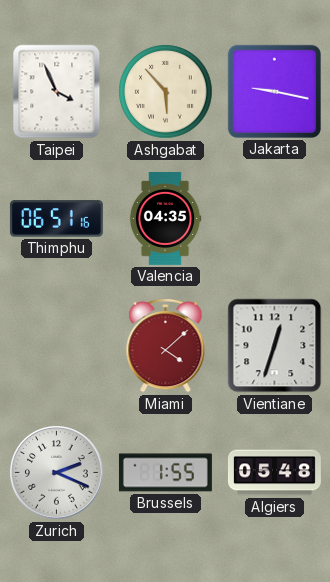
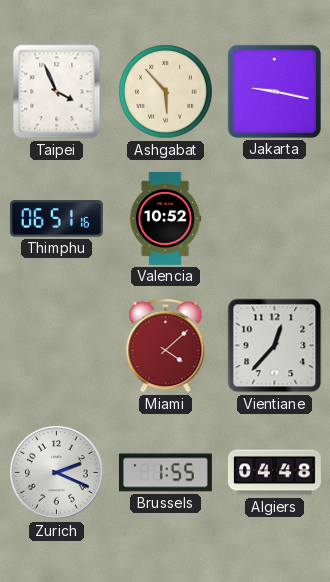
Valencia: 04:35 -> 10:52 (165, 218)
Vientiane: 12:33 -> 12:37 (275, 346)
Algiers: 05:48 -> 04:48 (274, 473)
